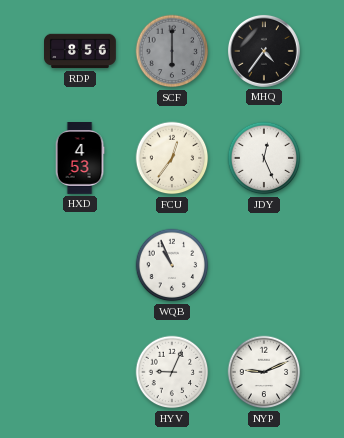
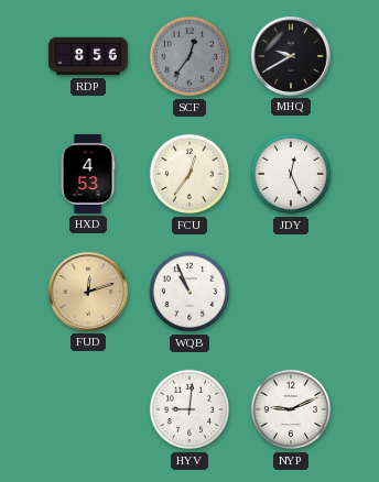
SCF: 6:00 -> 12:36 (189, 56)
MHQ: 4:36 -> 9:40 (291, 56)
FUD: none -> 12:12 (88, 292)
HYV: 9:04 -> 9:01 (189, 409)
